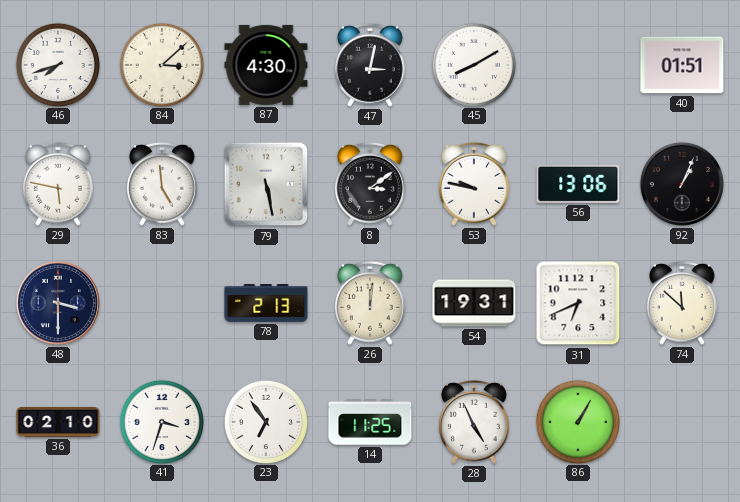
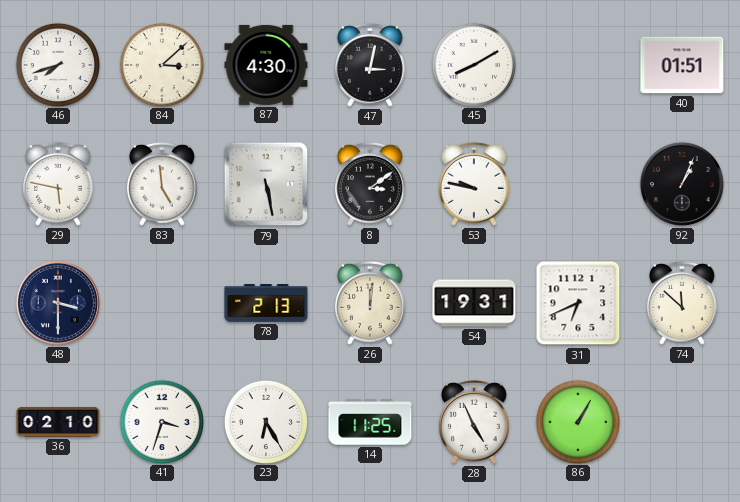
56: 13:06 -> none (578, 184)
23: 6:54 -> 6:25 (265, 421)
